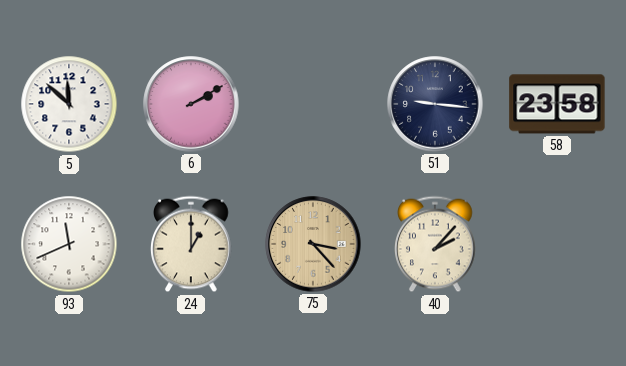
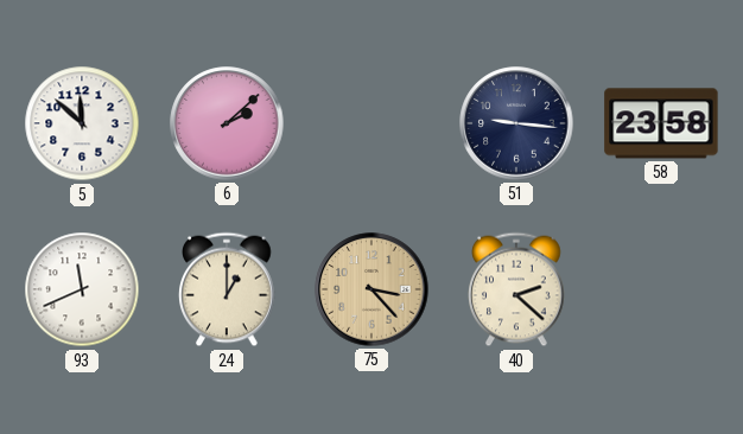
6: 2:10 -> 2:08 (227, 123)
40: 2:07 -> 2:22 (517, 289)
